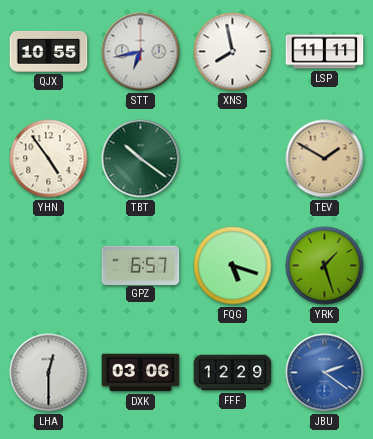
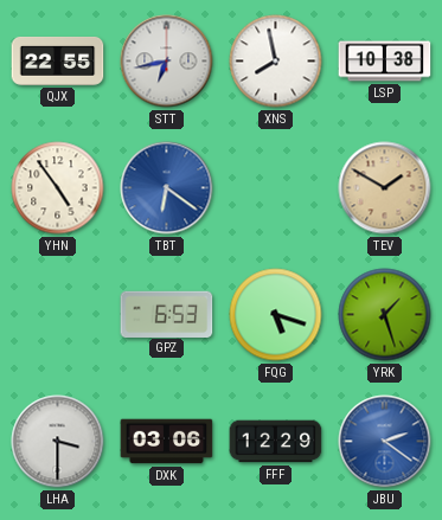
QJX: 10:55 -> 22:55 (58, 60)
LSP: 11:11 -> 10:38 (385, 62)
TBT: 10:21 -> 6:21 (167, 188)
TBT dial: green -> blue (167, 188)
GPZ: 6:57 -> 6:53 (167, 314)
LHA: 12:30 -> 3:30 (58, 442)
